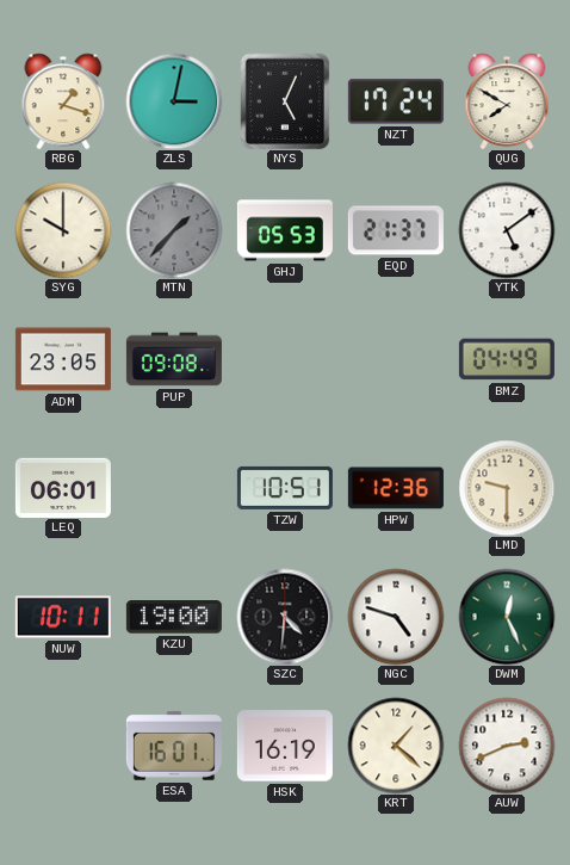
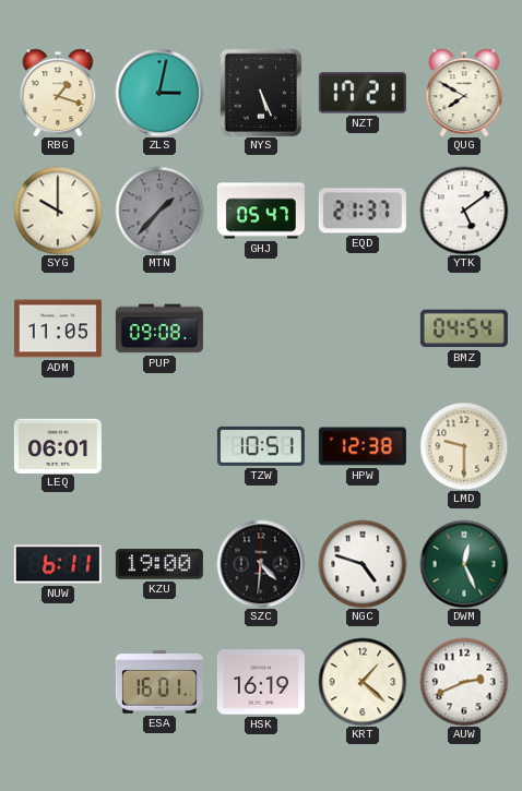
NYS: 5:04 -> 5:26 (261, 93)
NZT: 17:24 -> 17:21 (363, 93)
GHJ: 05:53 -> 05:47 (261, 211)
ADM: 23:05 -> 11:05 (58, 328)
BMZ: 04:49 -> 04:54 (464, 328)
HPW: 12:36 -> 12:38 (363, 446)
NUW: 10:11 -> 6:11 (58, 564)
